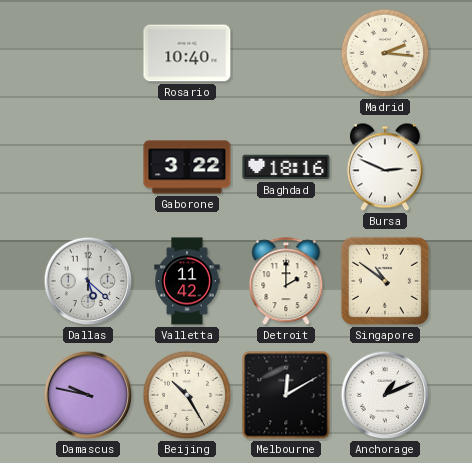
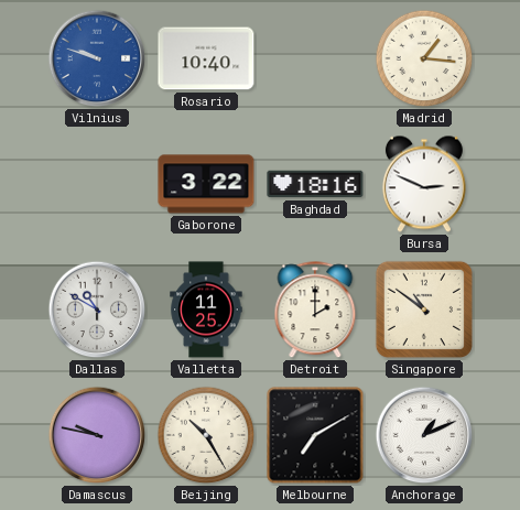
Vilnius: none -> 9:48 (97, 58)
Madrid: 2:16 -> 1:16 (424, 58)
Dallas: 5:22 -> 10:50 (97, 310)
Valletta: 11:42 -> 11:25 (206, 310)
Melbourne: 12:10 -> 7:10 (315, 435)
